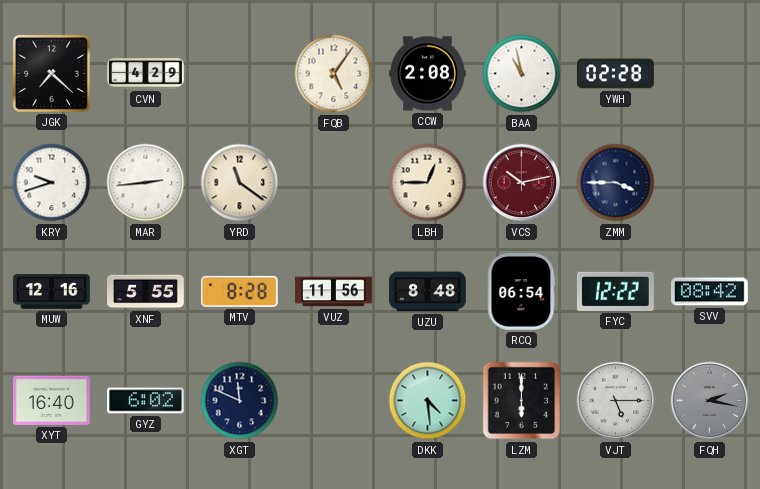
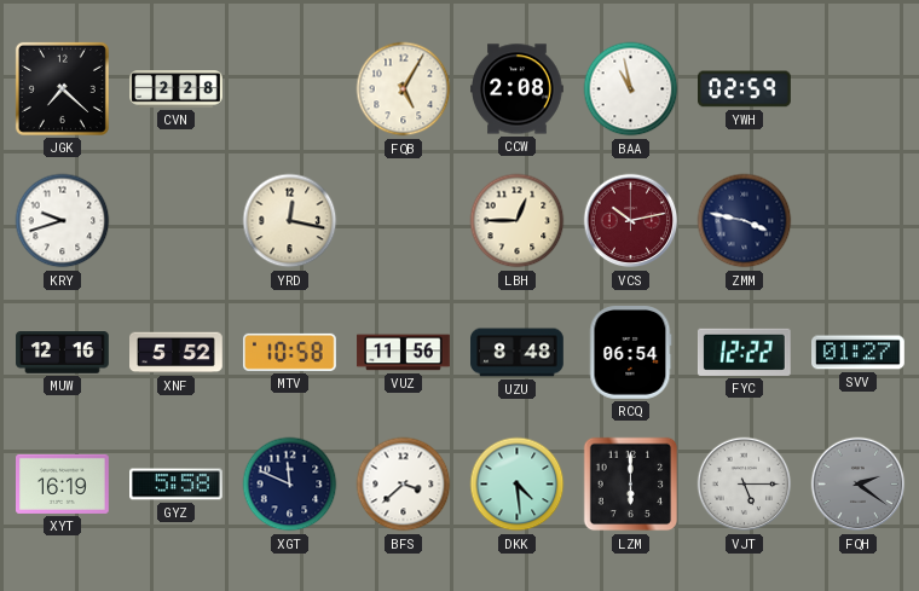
CVN: 4:29 -> 2:28 (177, 89)
FQB: 5:06 -> 5:05 (404, 89)
YWH: 02:28 -> 02:59 (745, 89)
MAR: 2:44 -> none (146, 183)
YRD: 11:21 -> 12:17 (290, 221)
ZMM: 3:45 -> 3:47 (745, 221)
XNF: 5:55 -> 5:52 (177, 353)
MTV: 8:28 -> 10:58 (290, 352)
SVV: 08:42 -> 01:27 (859, 353)
XYT: 16:40 -> 16:19 (63, 483)
GYZ: 6:02 -> 5:58 (177, 485)
BFS: none -> 3:38 (404, 485)
FQH: 2:17 -> 2:21 (859, 485)
